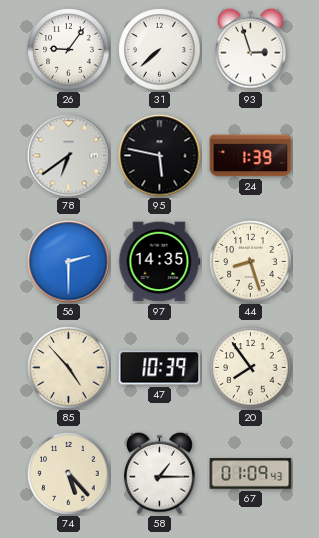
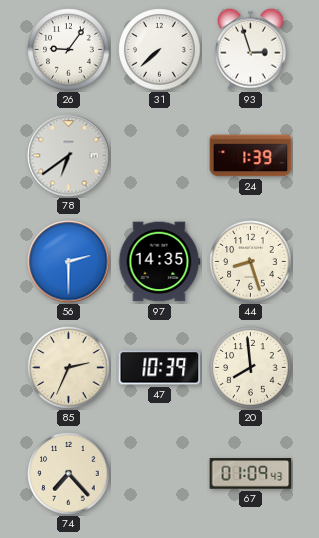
95: 5:47 -> none (160, 156)
85: 4:53 -> 2:34 (69, 368)
20: 7:54 -> 7:59 (251, 368)
74: 5:23 -> 7:23 (69, 474)
58: 1:15 -> none (159, 473)
